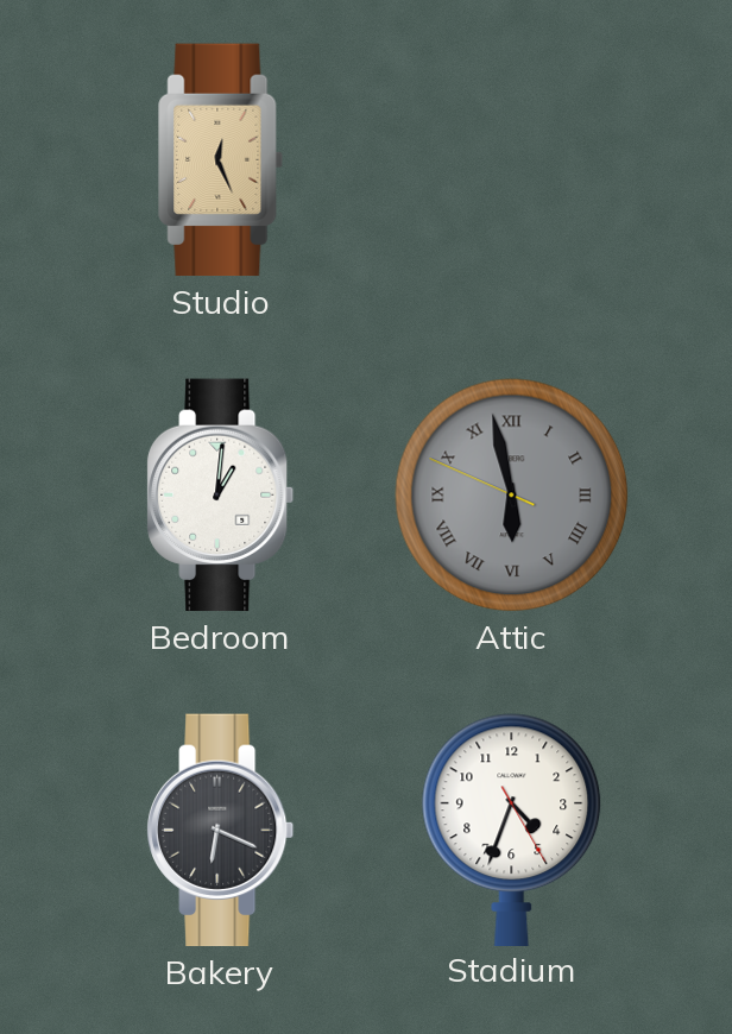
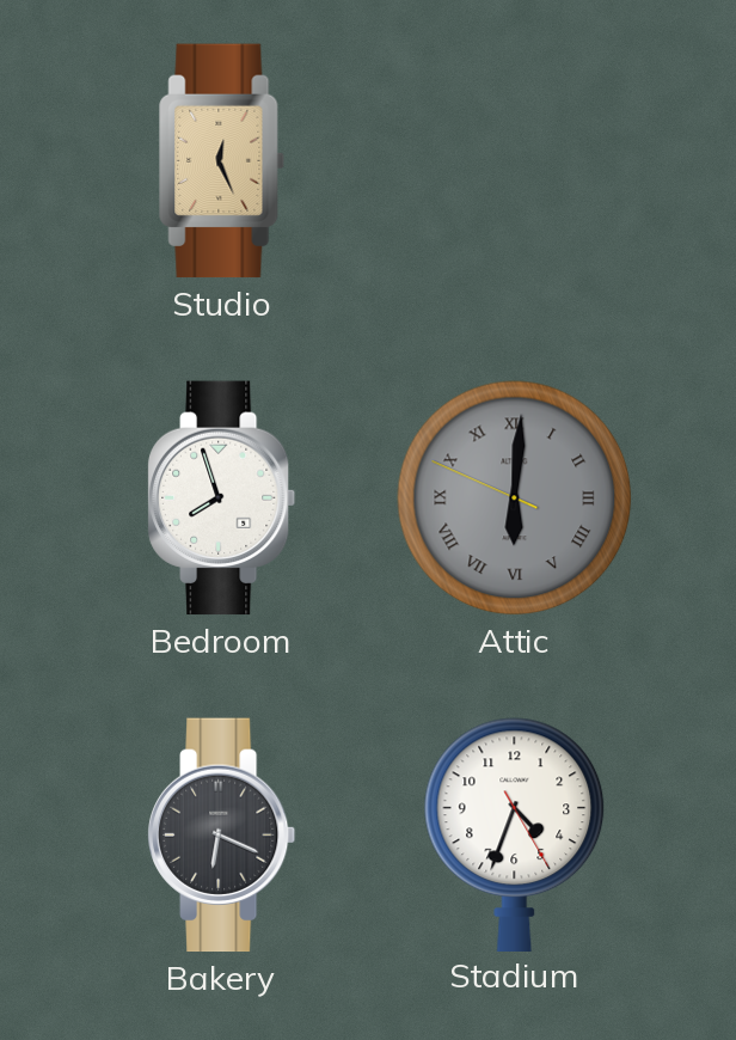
Bedroom: 1:01 -> 7:57 (222, 498)
Attic: 5:57 -> 6:00 (515, 498)
